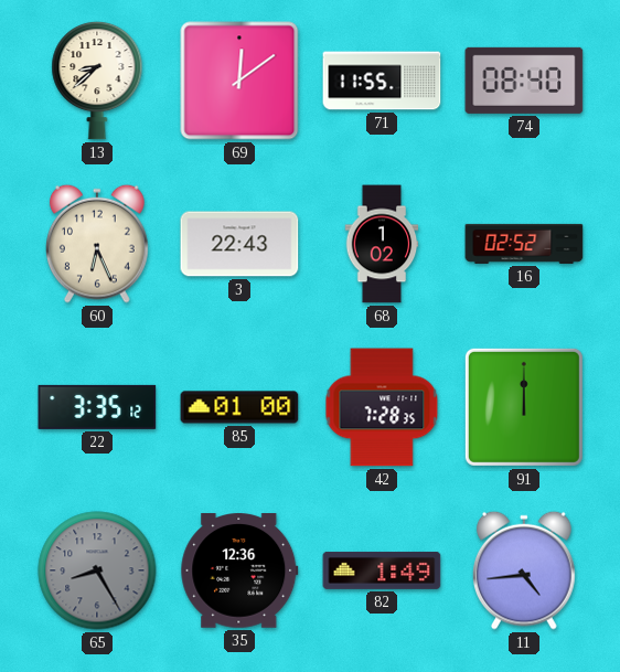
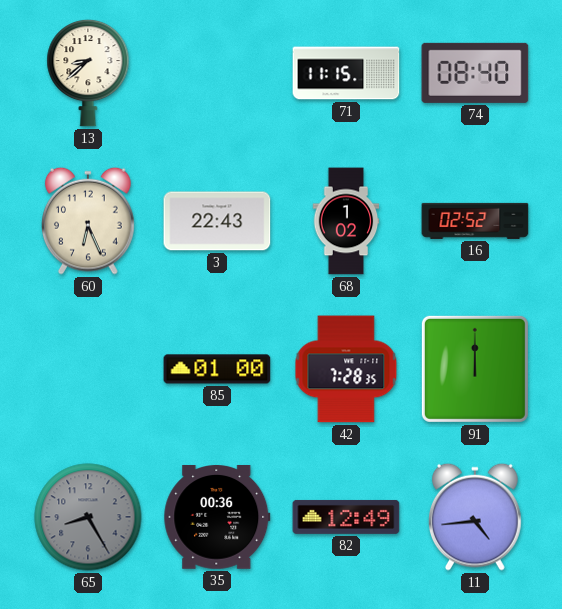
69: 12:09 -> none (239, 81)
71: 11:55 -> 11:15 (346, 73)
22: 3:35 -> none (97, 407)
35: 12:36 -> 00:36 (217, 518)
82: 1:49 -> 12:49 (346, 517)
